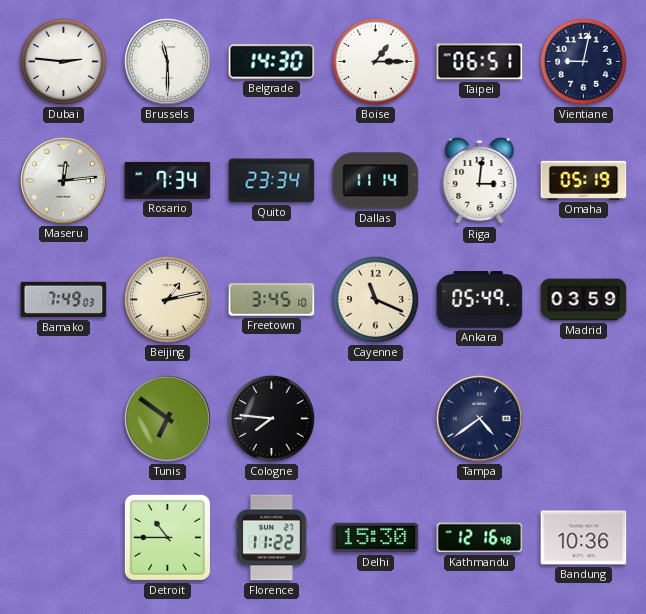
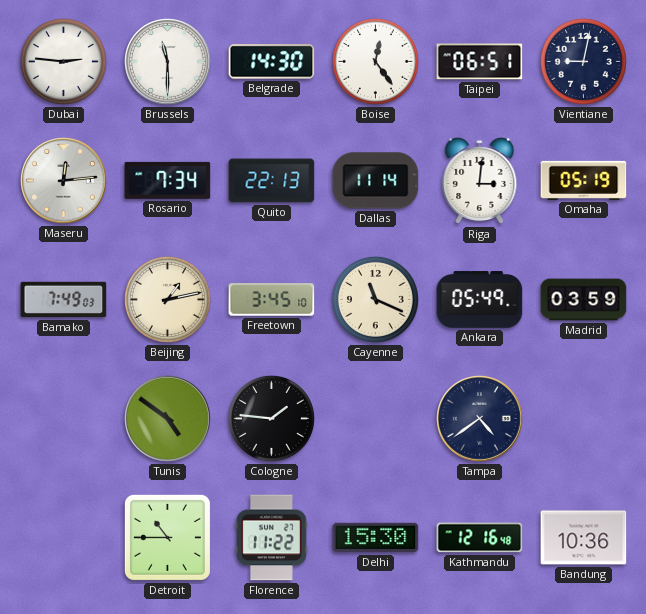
Boise: 1:15 -> 12:24 (375, 61)
Quito: 23:34 -> 22:13 (272, 181)
Tunis: 6:51 -> 4:51 (168, 419)
Cologne: 7:46 -> 1:46 (271, 418)
